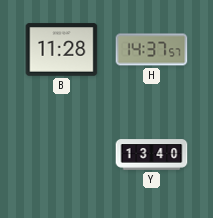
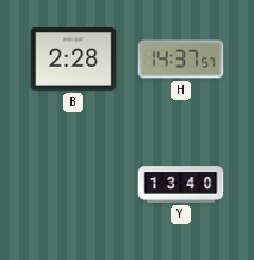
B: 11:28 -> 2:28 (74, 60)
